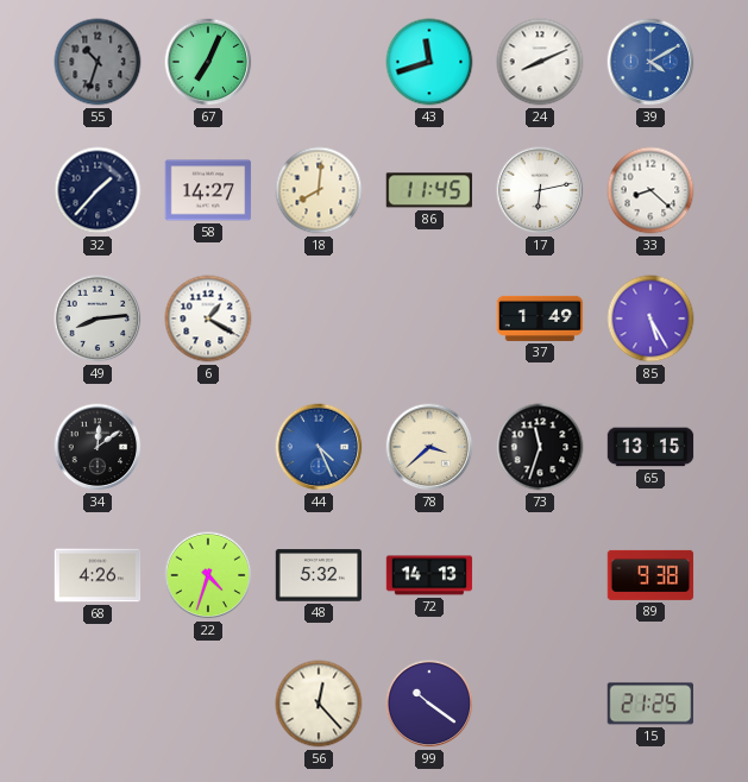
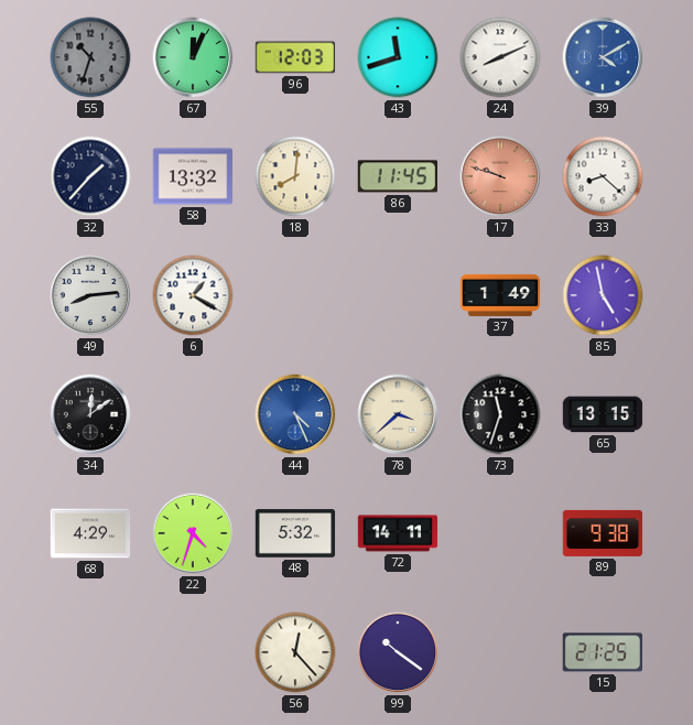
67: 7:04 -> 12:04 (193, 57)
96: none -> 12:03 (295, 57)
58: 14:27 -> 13:32 (193, 176)
17: 6:13 -> 9:48 (500, 176)
17 dial: white -> salmon (500, 176)
85: 5:25 -> 4:58 (603, 295)
68: 4:26 -> 4:29 (90, 533)
72: 14:13 -> 14:11 (398, 533)
